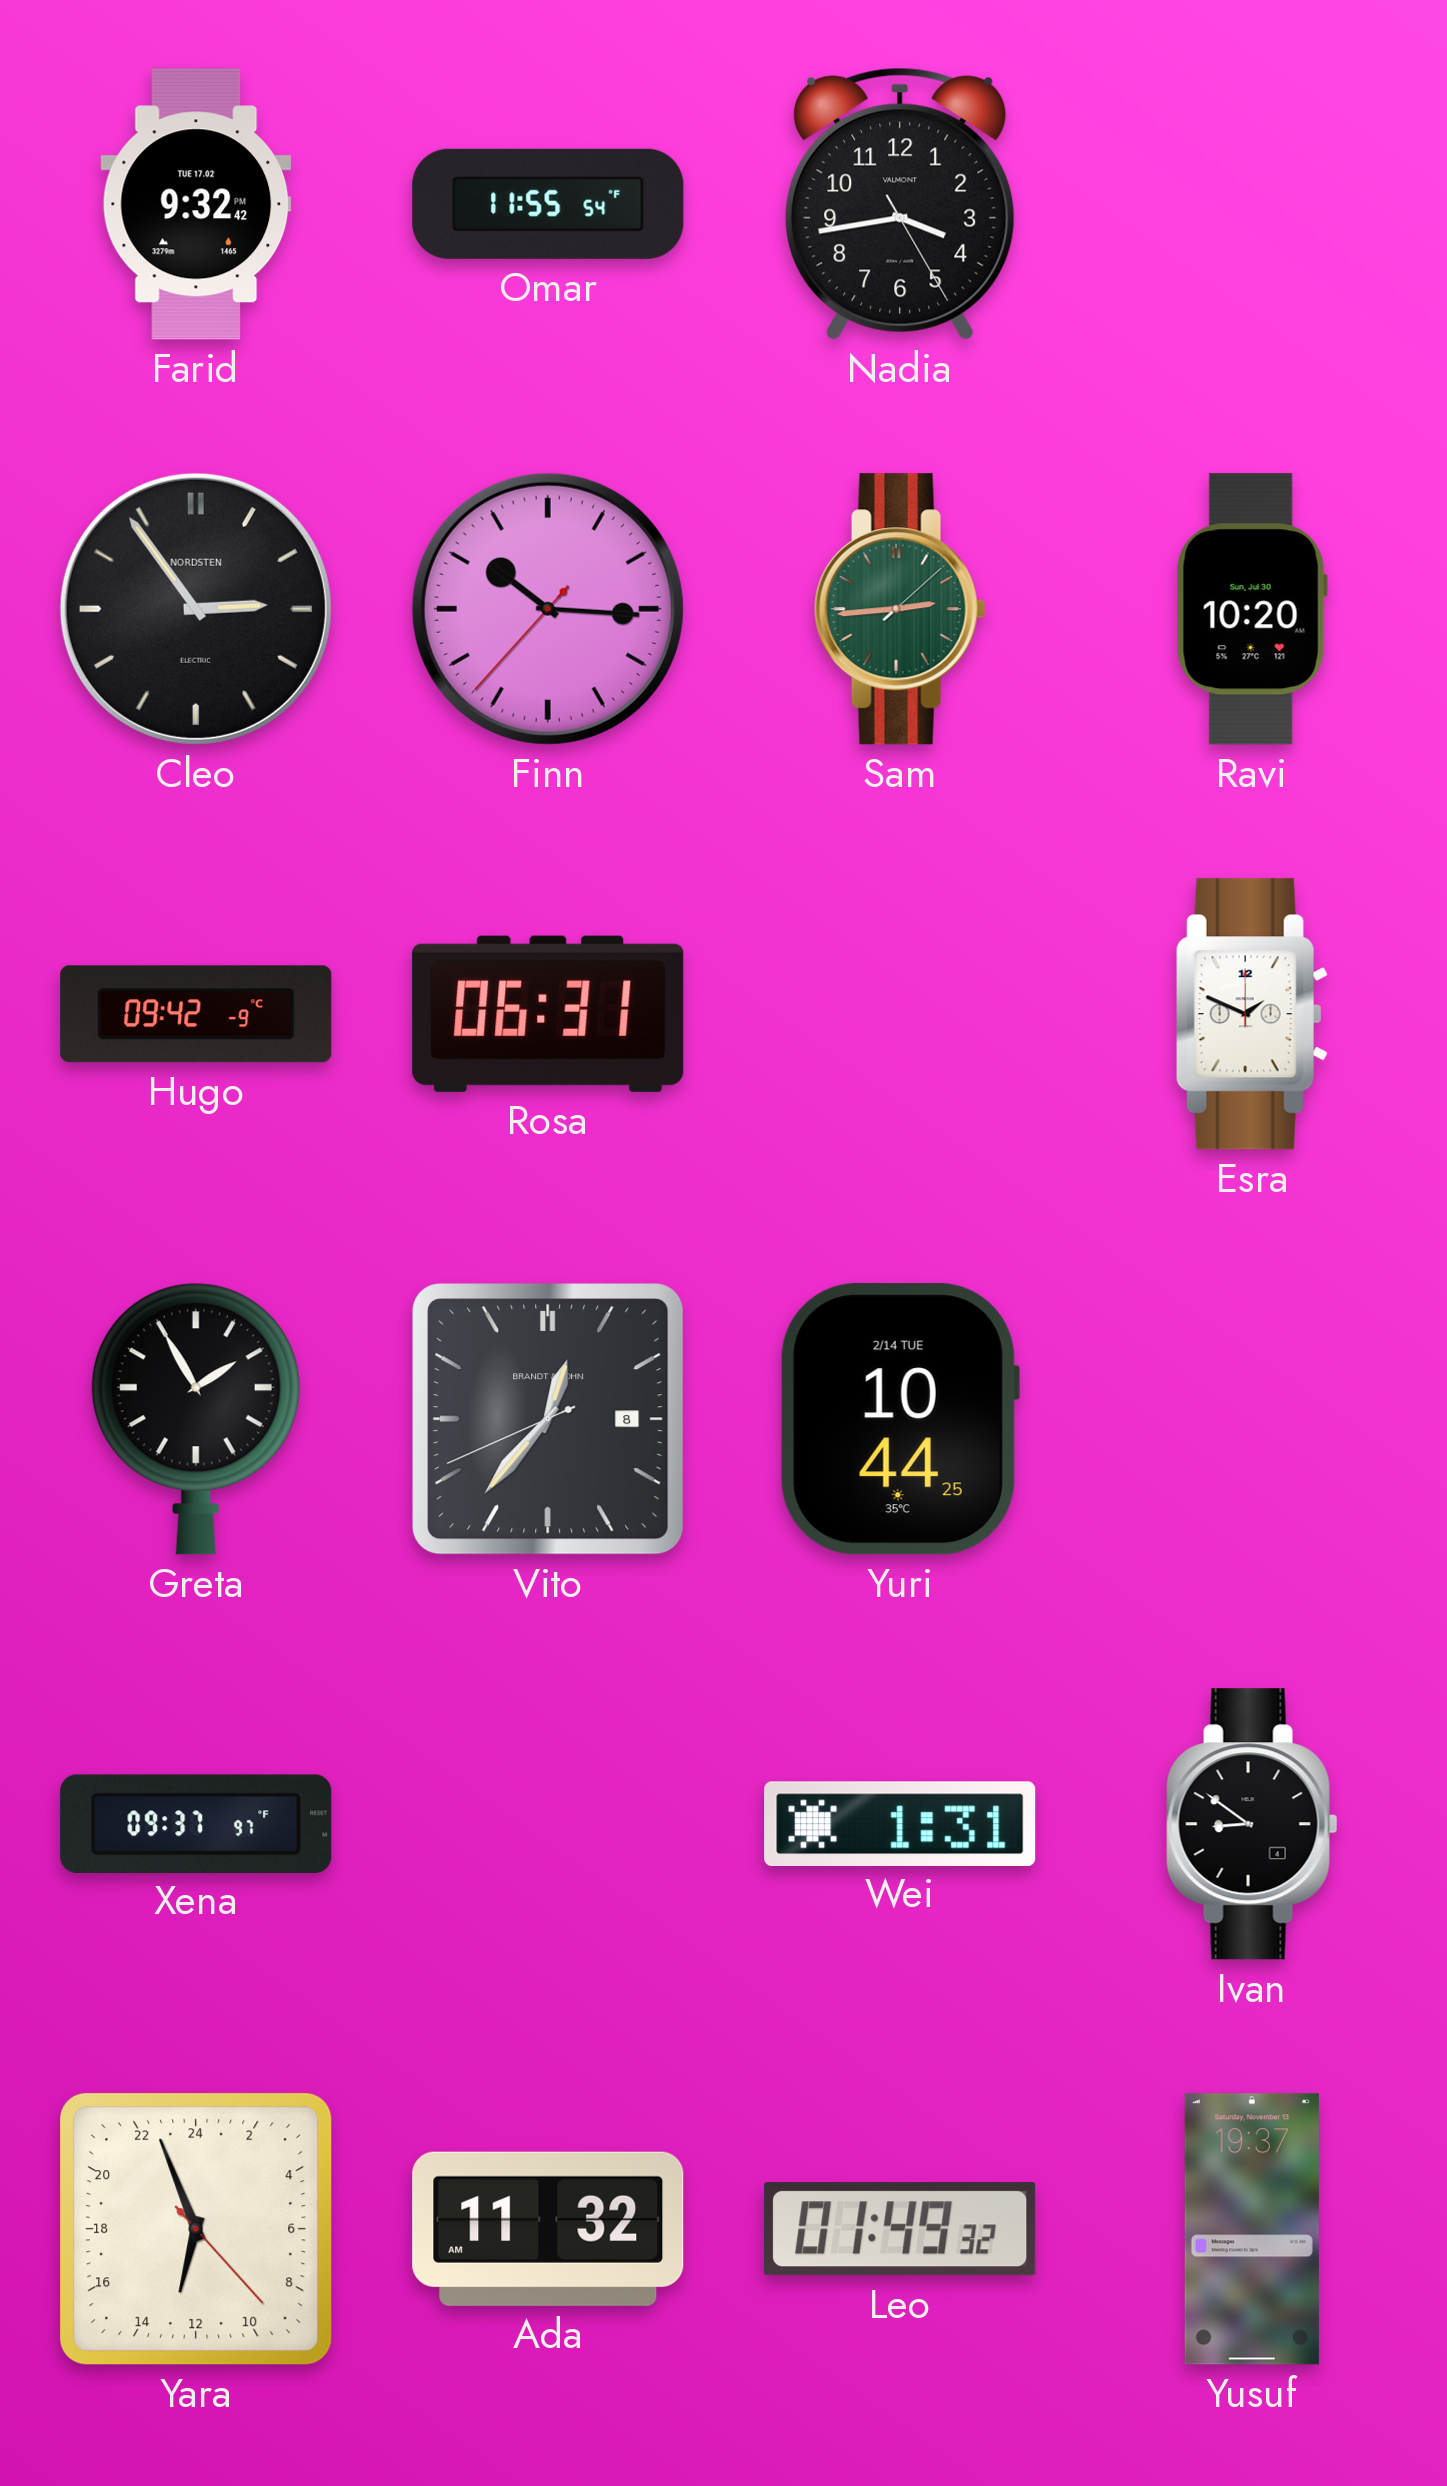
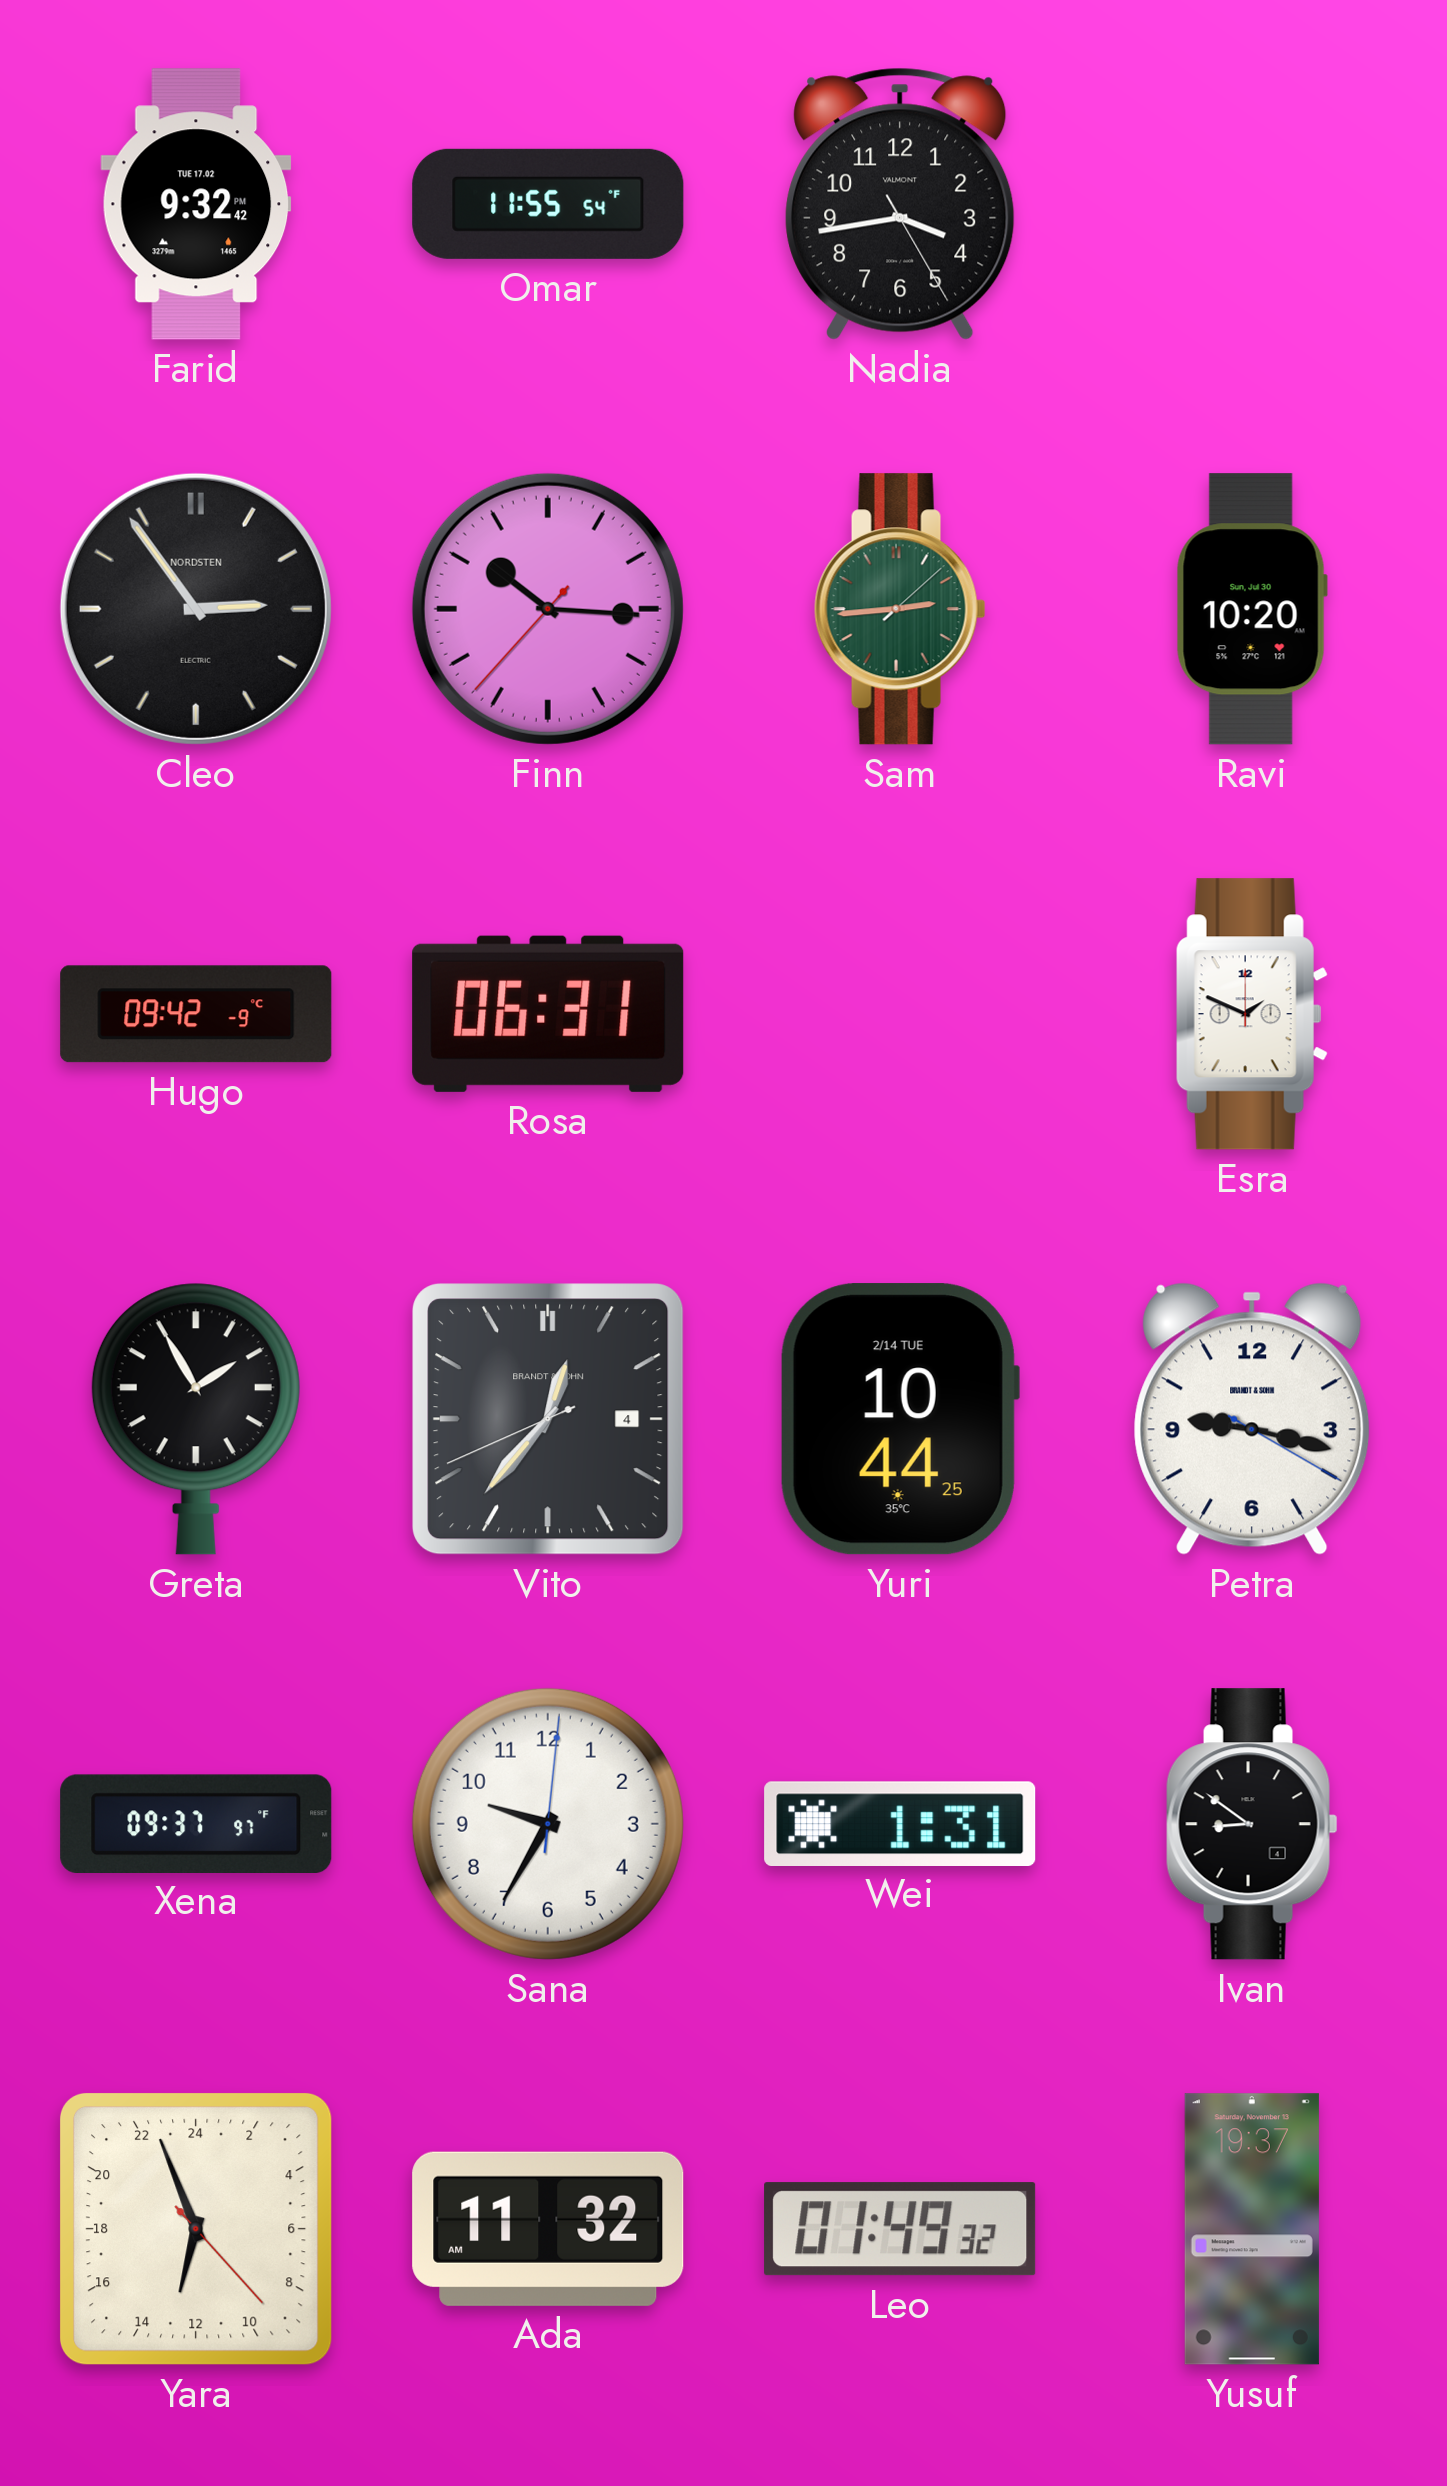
Vito date: 8 -> 4 (548, 1419)
Petra: none -> 9:17 (1252, 1419)
Sana: none -> 9:35 (548, 1824)
